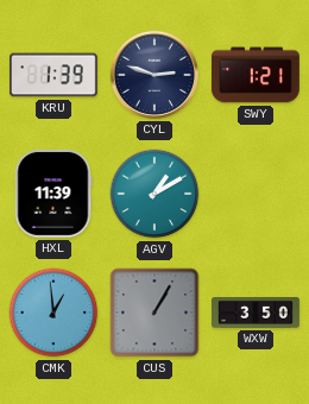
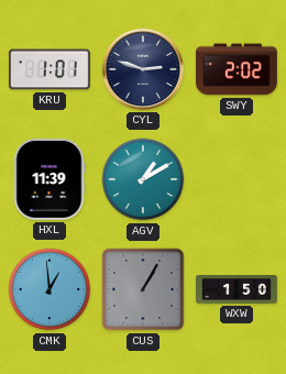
KRU: 1:39 -> 1:01 (51, 69)
SWY: 1:21 -> 2:02 (237, 69)
WXW: 3:50 -> 1:50 (238, 290)
